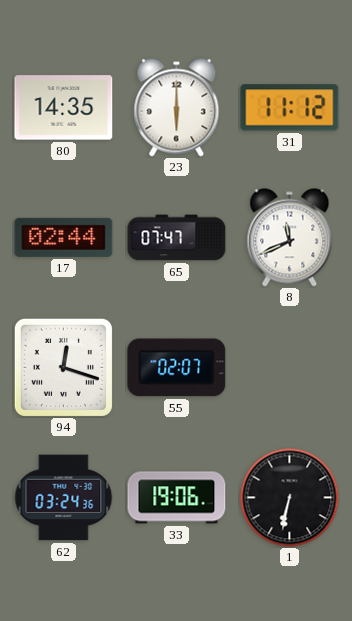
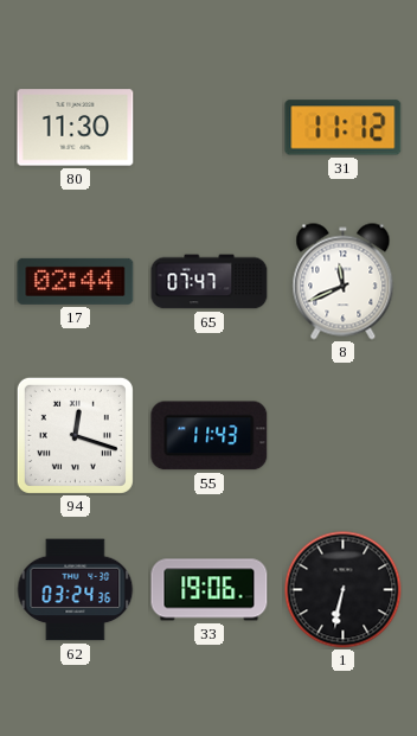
80: 14:35 -> 11:30 (76, 128)
23: 6:00 -> none (177, 108)
55: 02:07 -> 11:43 (210, 436)
